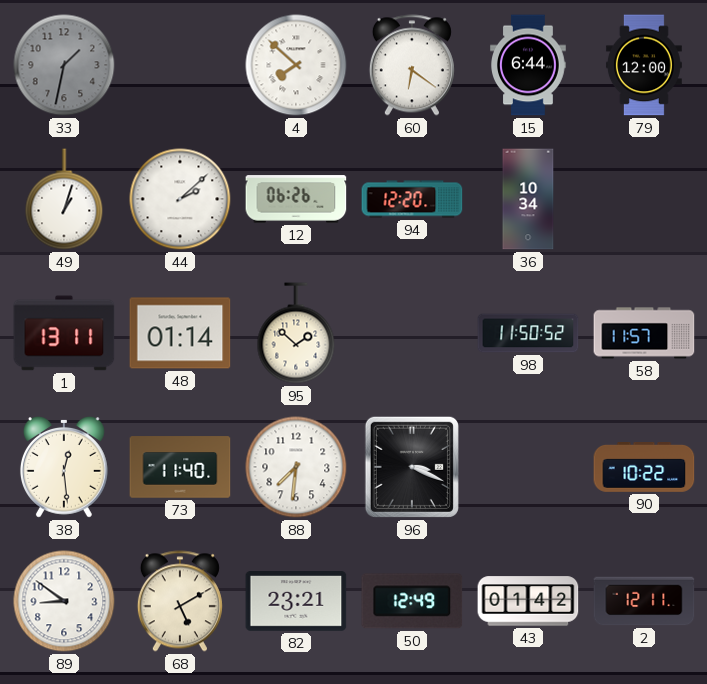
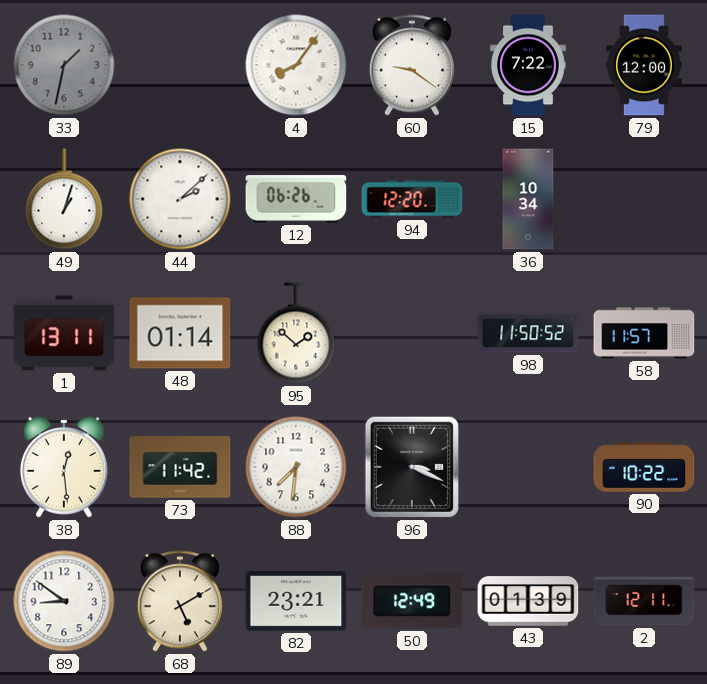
4: 7:52 -> 8:06 (296, 65)
60: 6:21 -> 9:21 (412, 65)
15: 6:44 -> 7:22 (528, 65)
73: 11:40 -> 11:42 (180, 467)
43: 01:42 -> 01:39 (528, 601)
